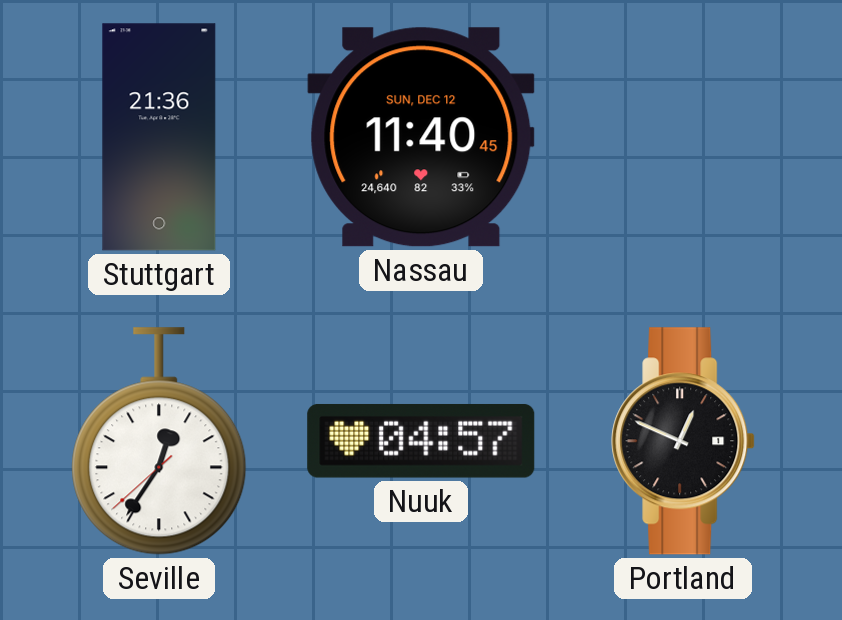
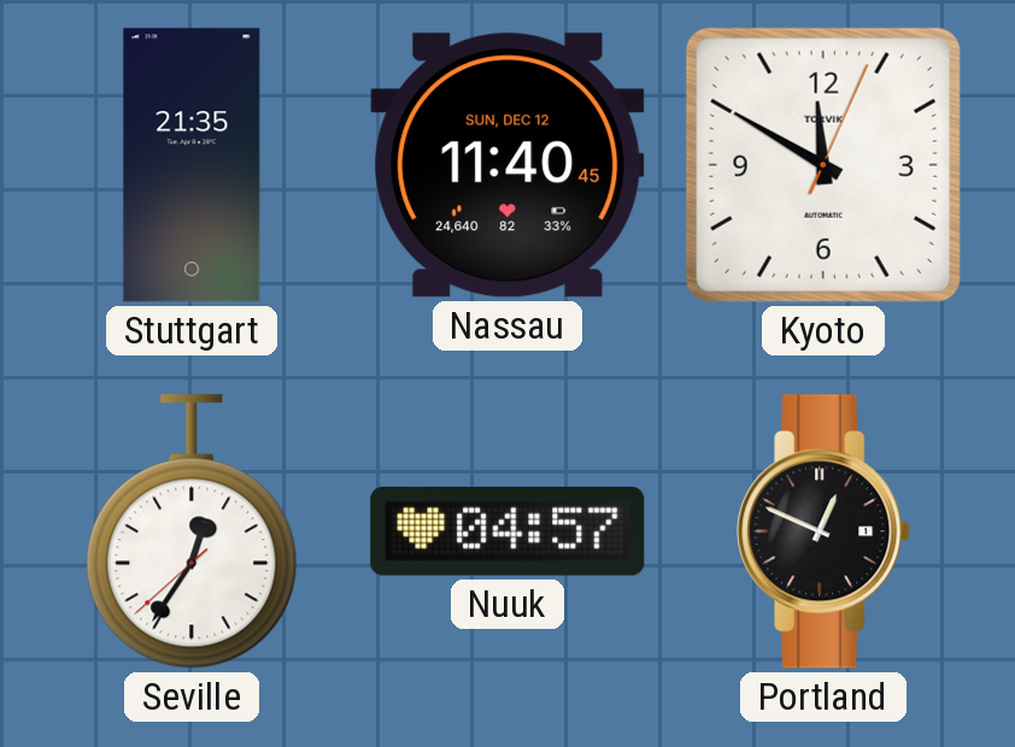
Stuttgart: 21:36 -> 21:35 (192, 165)
Kyoto: none -> 11:50 (823, 165)
